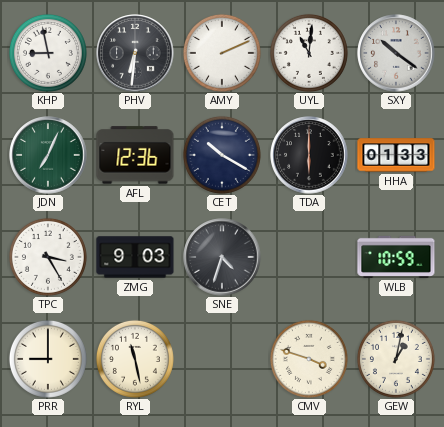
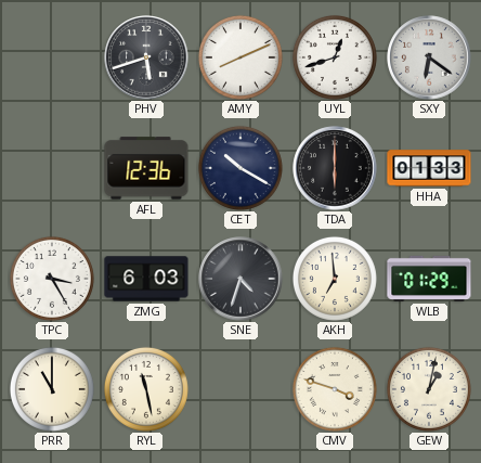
KHP: 8:58 -> none (48, 53)
PHV: 6:31 -> 5:42 (146, 57)
AMY: 2:11 -> 8:11 (240, 57)
UYL: 11:01 -> 12:42 (335, 57)
SXY: 10:21 -> 6:21 (429, 57)
JDN: 7:04 -> none (48, 155)
ZMG: 9:03 -> 6:03 (146, 279)
AKH: none -> 6:59 (335, 279)
WLB: 10:59 -> 01:29 (429, 279)
PRR: 9:00 -> 11:00 (52, 389)
